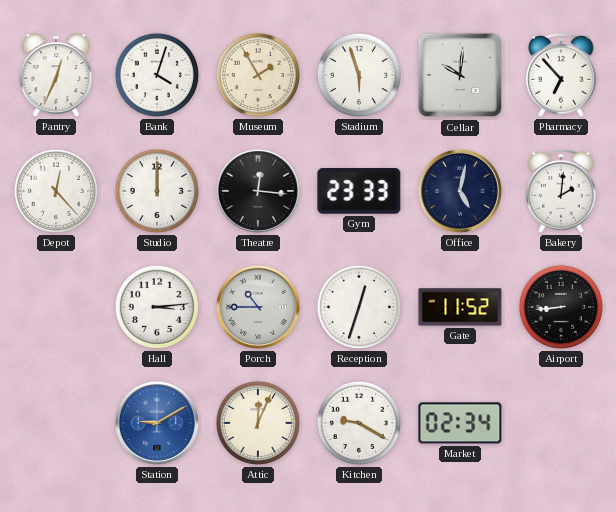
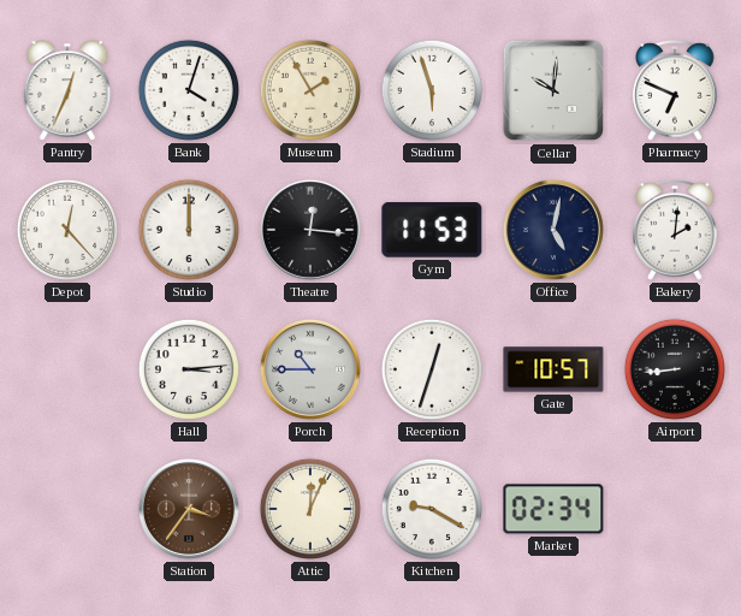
Pharmacy: 6:53 -> 6:49 (675, 90)
Gym: 23:33 -> 11:53 (432, 230)
Gate: 11:52 -> 10:57 (553, 369)
Station: 9:10 -> 3:36 (189, 509)
Station dial: blue -> brown (189, 509)
